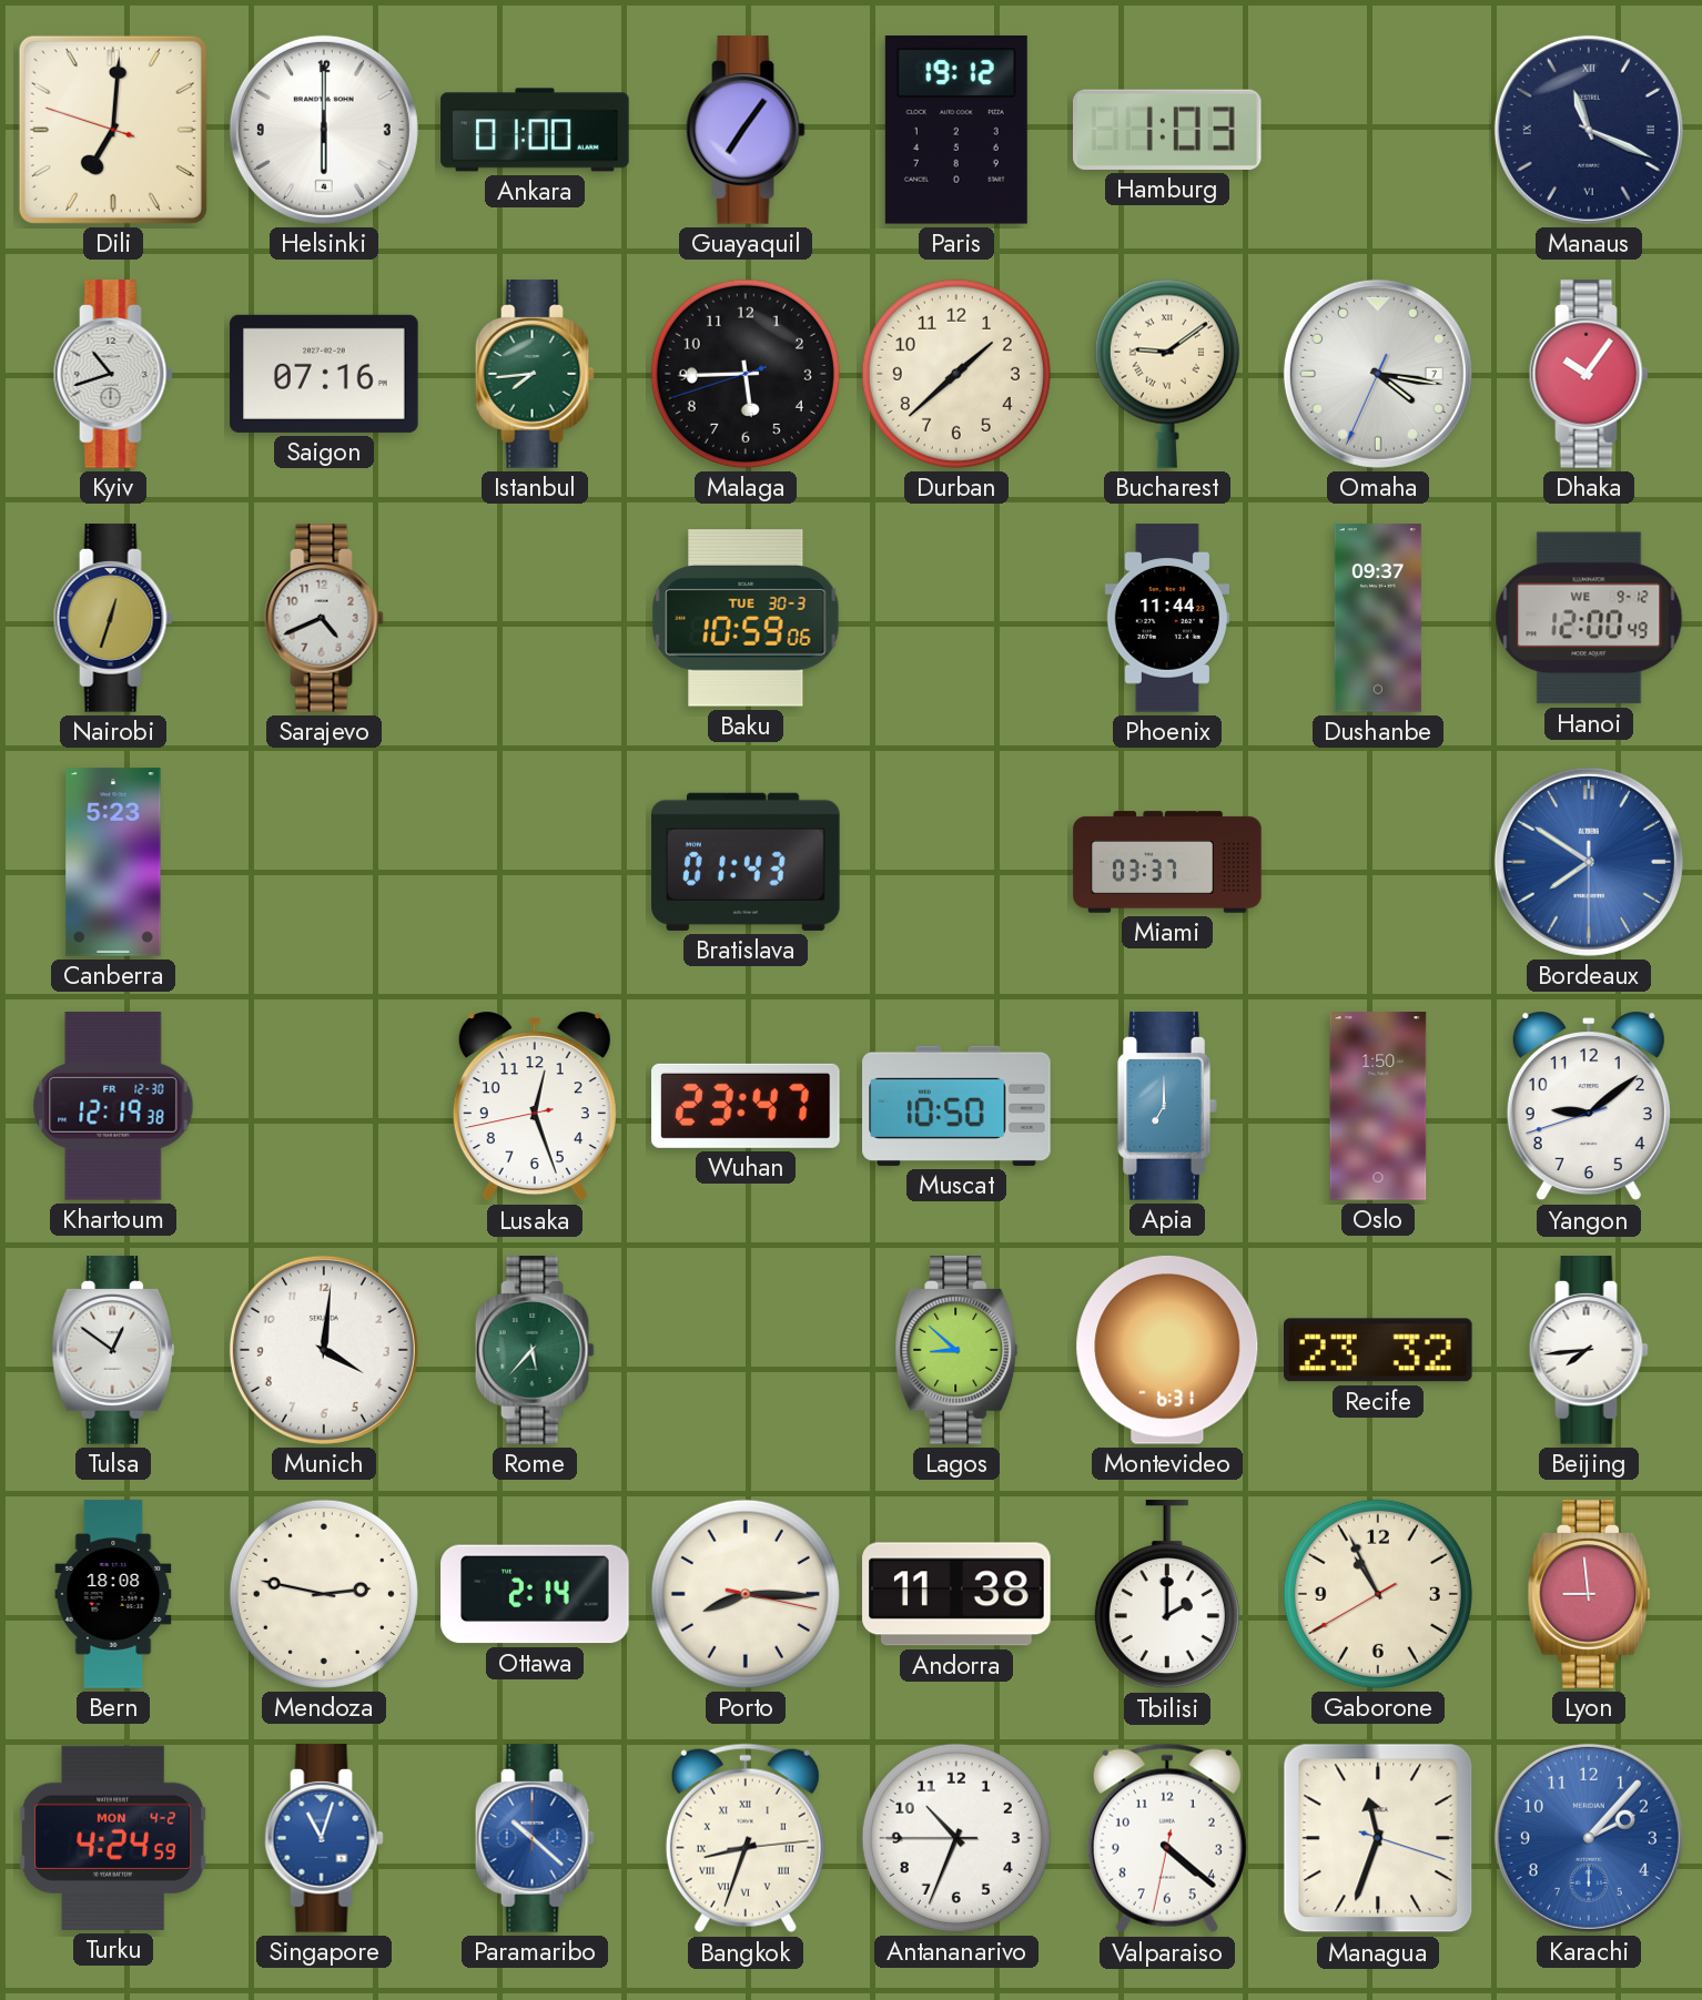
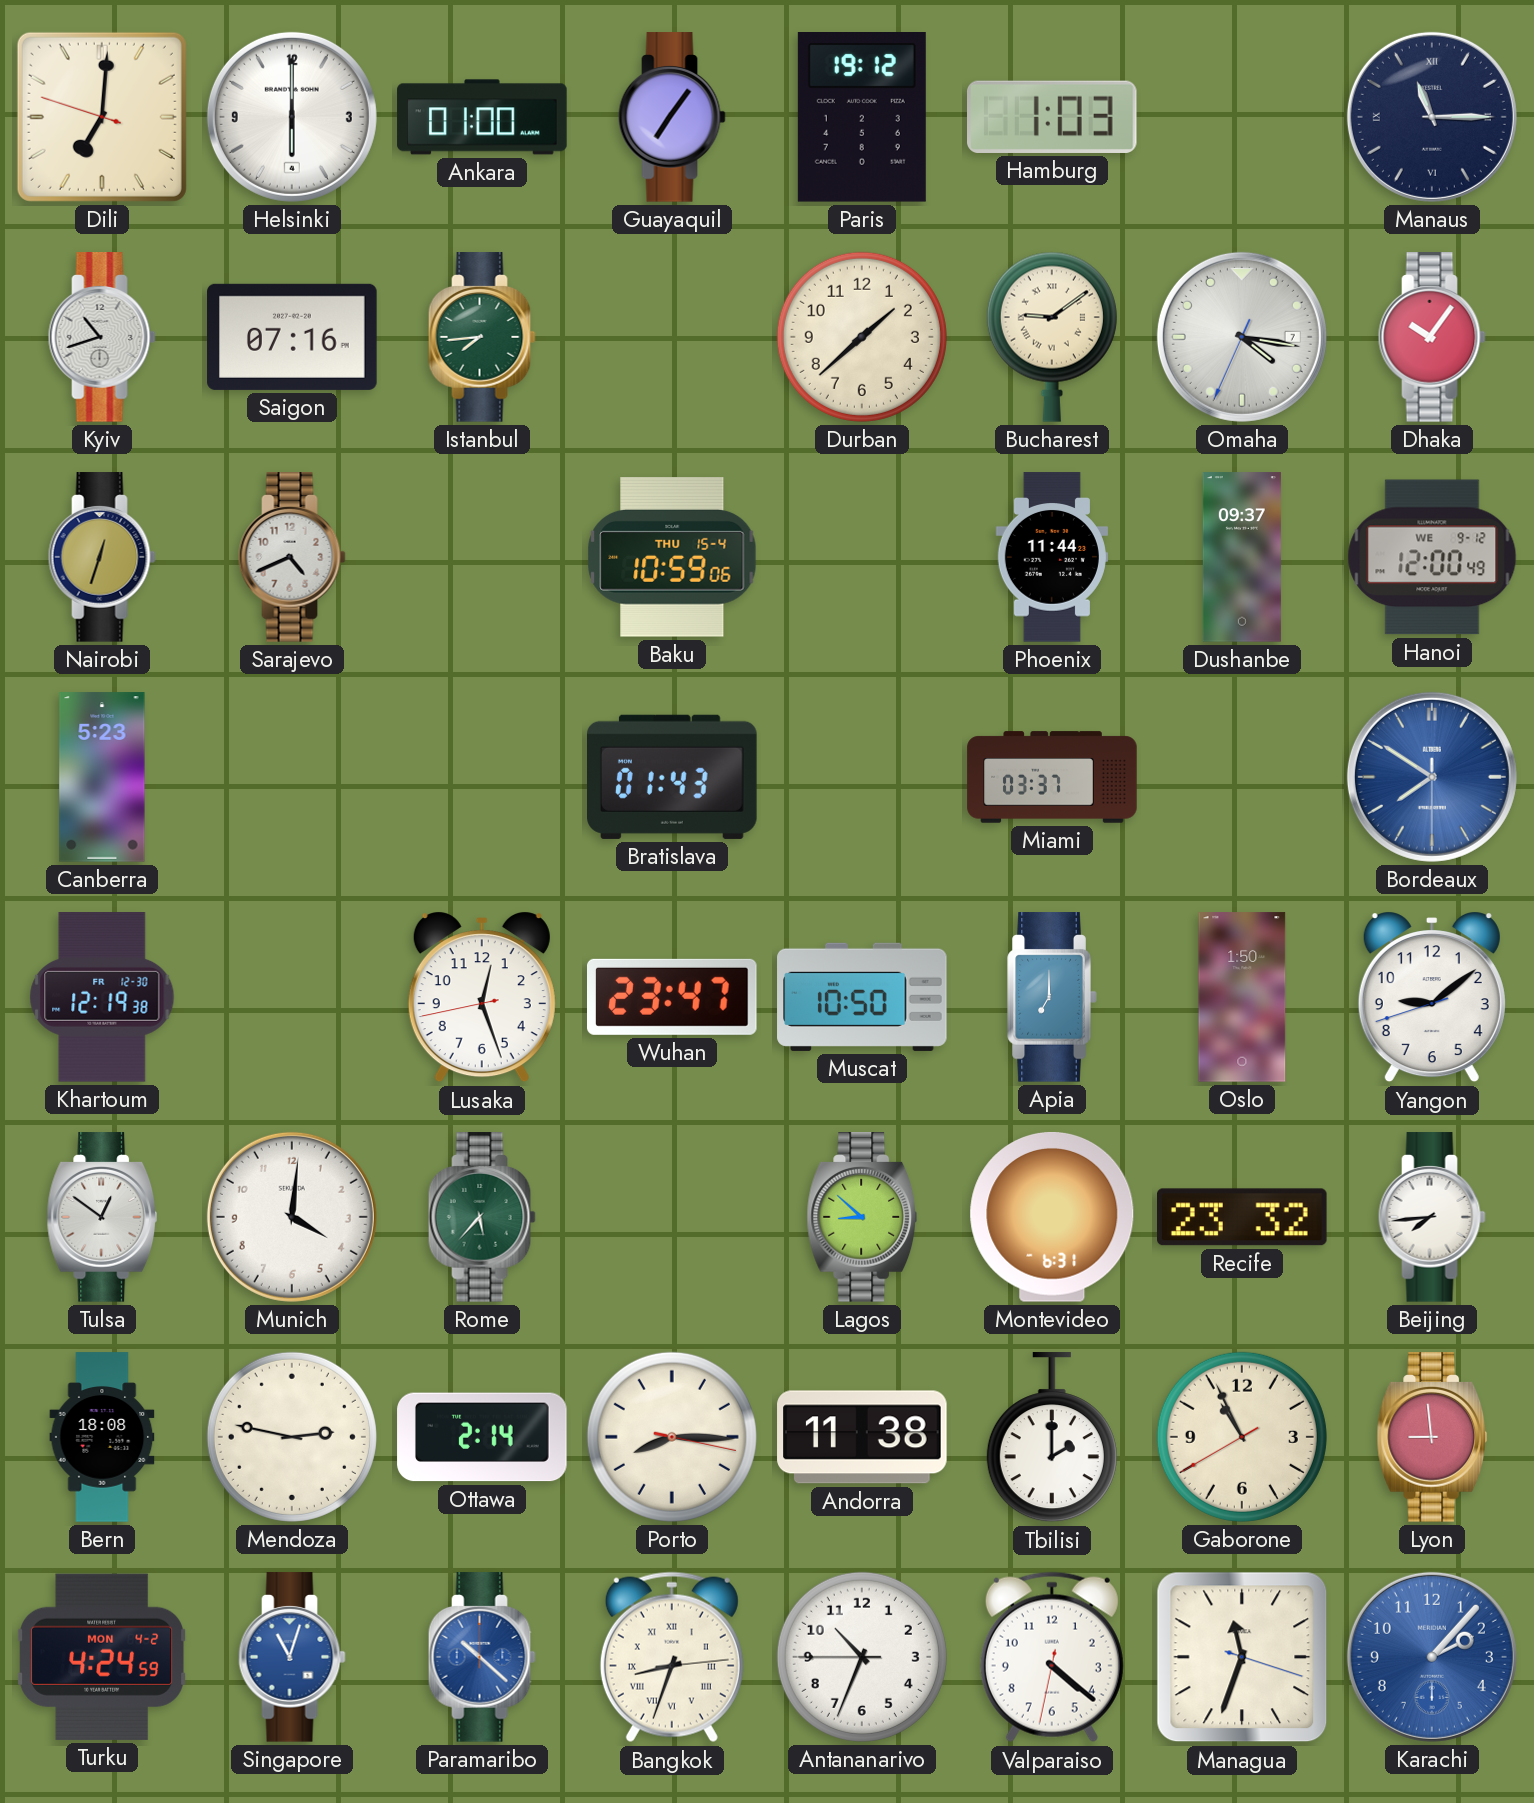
Manaus: 11:19 -> 11:15 (1432, 117)
Malaga: 5:44 -> none (746, 374)
Baku date: TUE 30-3 -> THU 15-4 (672, 557)
